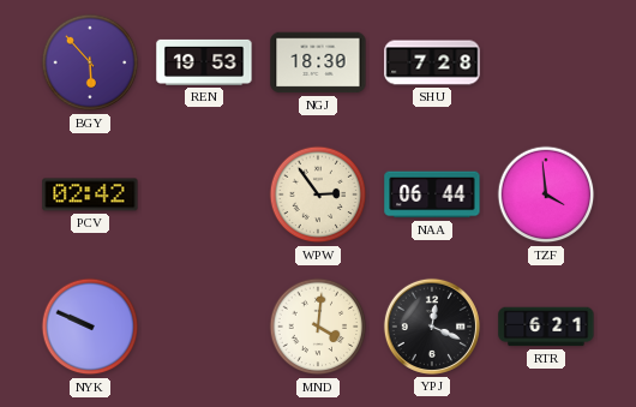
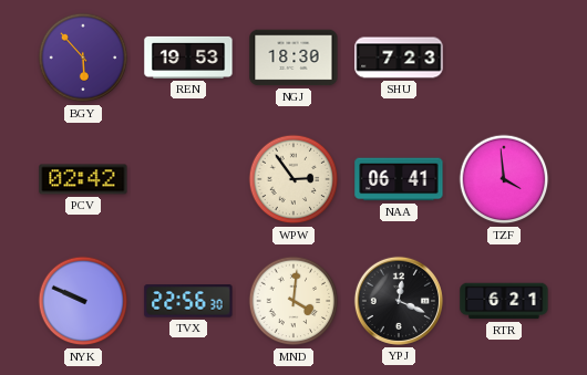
SHU: 7:28 -> 7:23 (399, 58)
NAA: 06:44 -> 06:41 (399, 179)
TVX: none -> 22:56 (188, 301)
